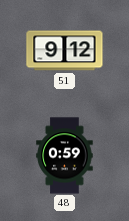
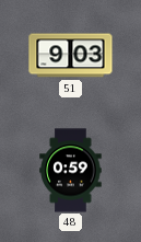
51: 9:12 -> 9:03 (71, 56)
